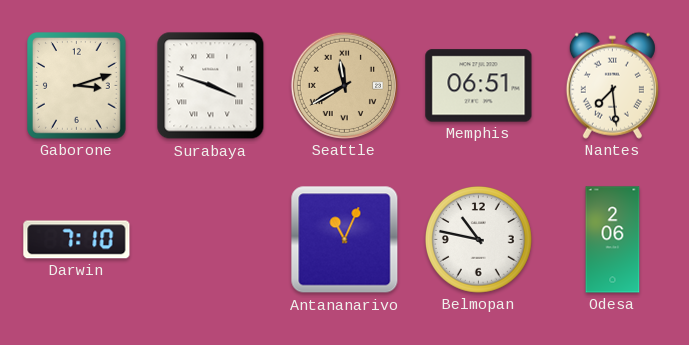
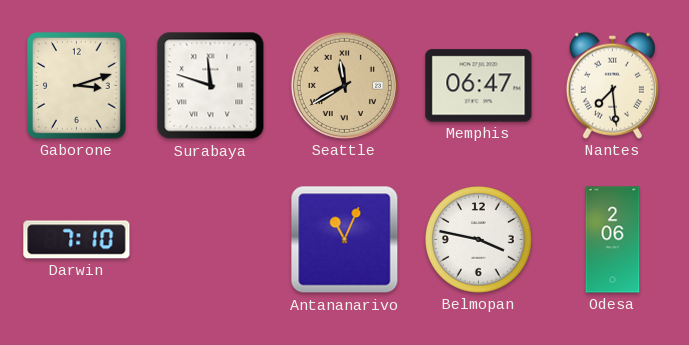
Surabaya: 3:48 -> 11:48 (211, 86)
Memphis: 06:51 -> 06:47 (479, 86)
Belmopan: 10:47 -> 3:47 (479, 240)
